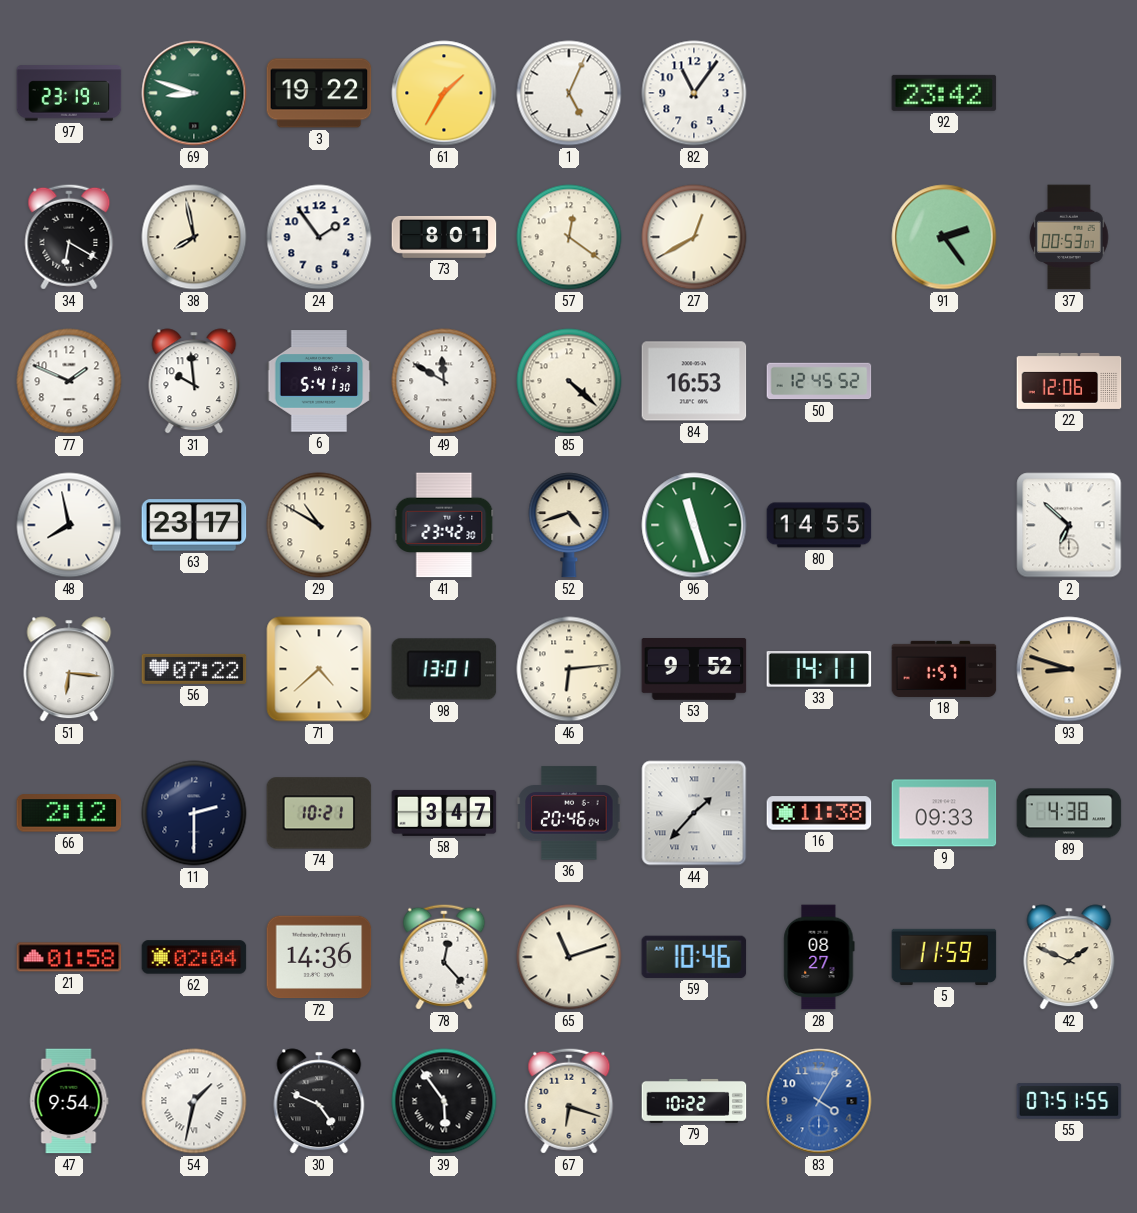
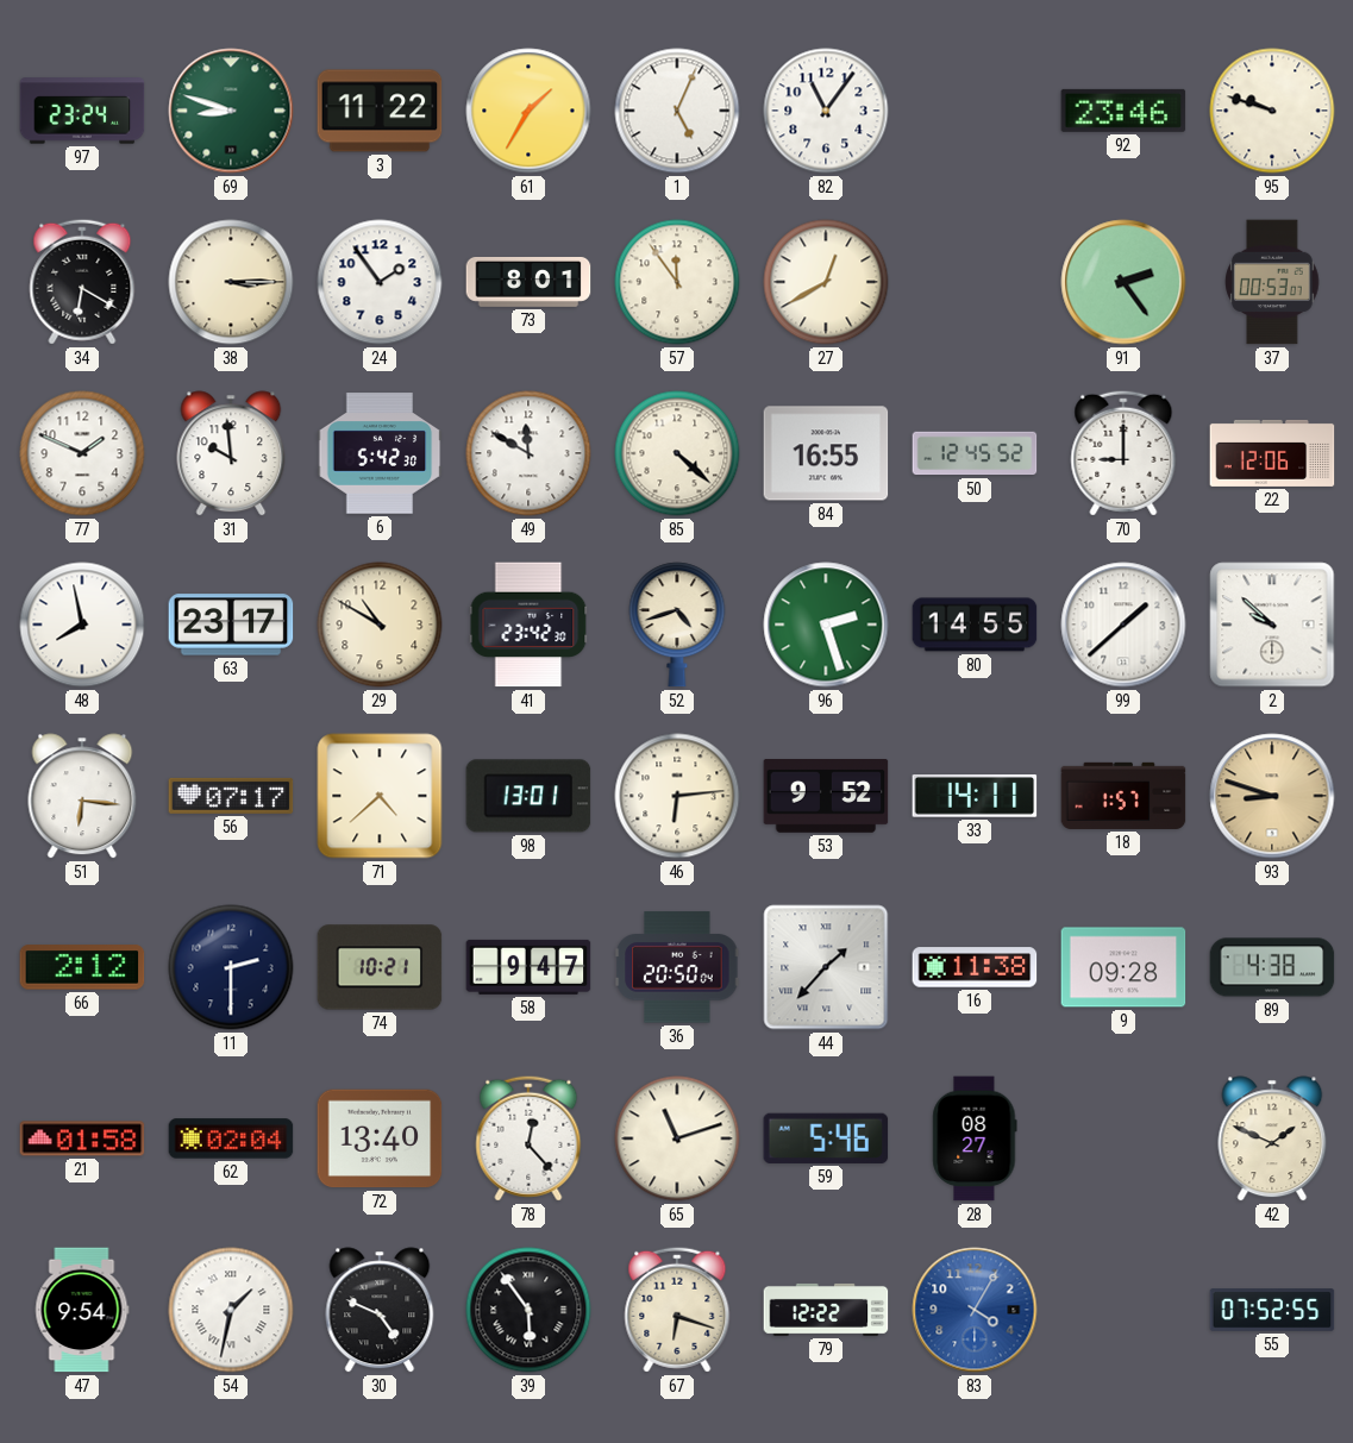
97: 23:19 -> 23:24 (82, 111)
3: 19:22 -> 11:22 (380, 111)
92: 23:42 -> 23:46 (1123, 111)
95: none -> 9:48 (1272, 111)
38: 7:58 -> 3:15 (231, 282)
57: 12:21 -> 11:54 (677, 282)
6: 5:41 -> 5:42 (380, 453)
84: 16:53 -> 16:55 (826, 453)
70: none -> 9:00 (1123, 453)
96: 11:27 -> 2:27 (826, 625)
99: none -> 1:38 (1123, 625)
2: 6:52 -> 9:52 (1272, 625)
56: 07:22 -> 07:17 (231, 796)
58: 3:47 -> 9:47 (528, 967)
36: 20:46 -> 20:50 (677, 967)
9: 09:33 -> 09:28 (1123, 967)
72: 14:36 -> 13:40 (380, 1138)
59: 10:46 -> 5:46 (826, 1138)
5: 11:59 -> none (944, 957)
79: 10:22 -> 12:22 (826, 1310)
55: 07:51 -> 07:52 (1272, 1310)
